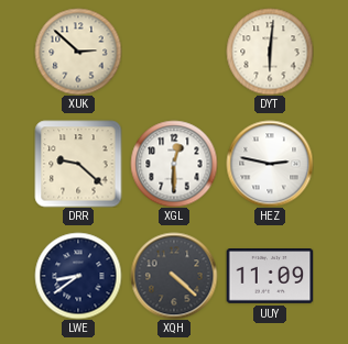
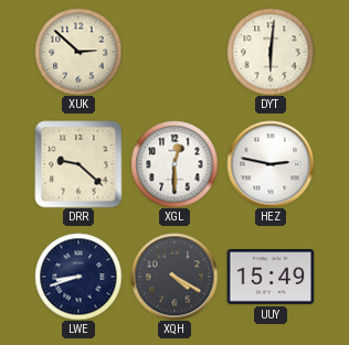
LWE: 8:39 -> 8:42 (78, 277)
XQH: 4:22 -> 4:20 (174, 277)
UUY: 11:09 -> 15:49 (271, 278)
